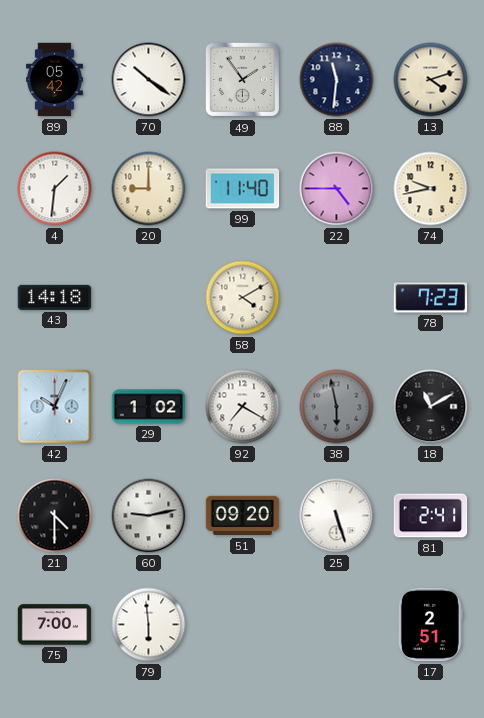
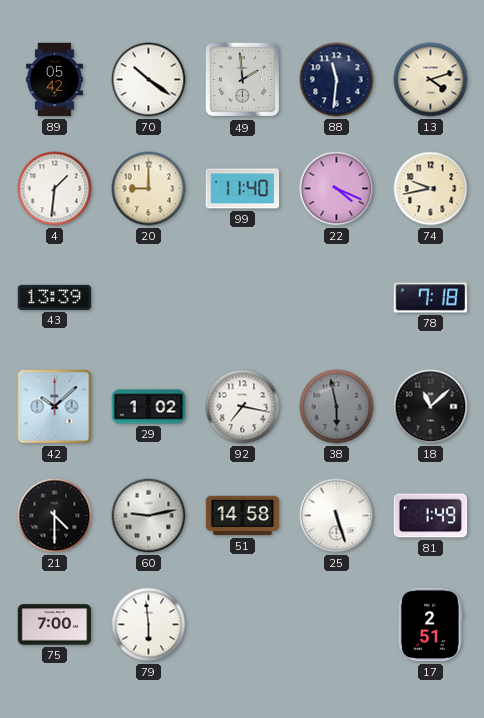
49: 1:54 -> 1:59 (243, 80)
22: 4:45 -> 4:19 (337, 189)
43: 14:18 -> 13:39 (55, 297)
58: 4:10 -> none (243, 298)
78: 7:23 -> 7:18 (431, 298)
42: 10:04 -> 10:08 (55, 407)
92: 7:20 -> 7:17 (243, 407)
18: 11:10 -> 11:08 (431, 407)
51: 09:20 -> 14:58 (243, 516)
81: 2:41 -> 1:49 (431, 516)
